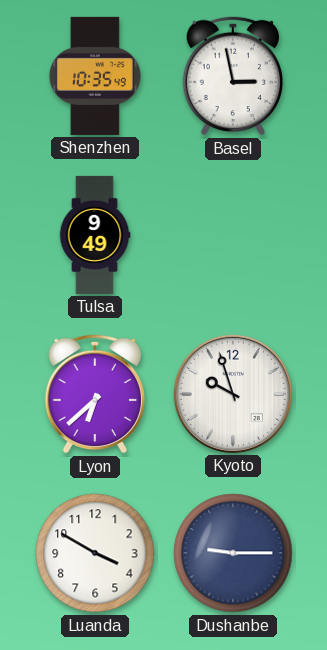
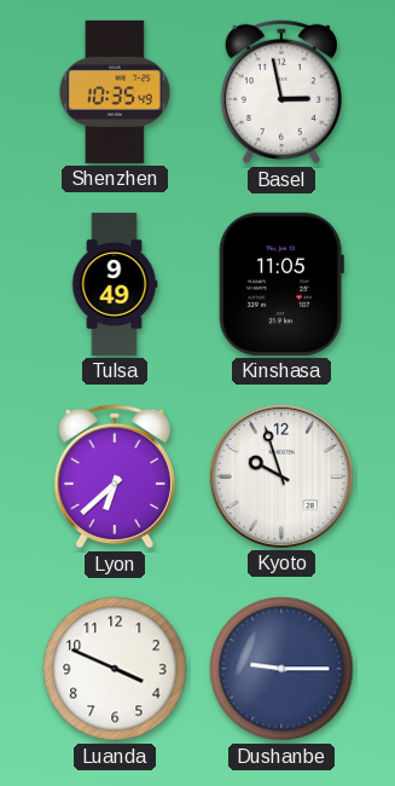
Kinshasa: none -> 11:05 (281, 284)
Luanda: 3:50 -> 3:49 (115, 669)
